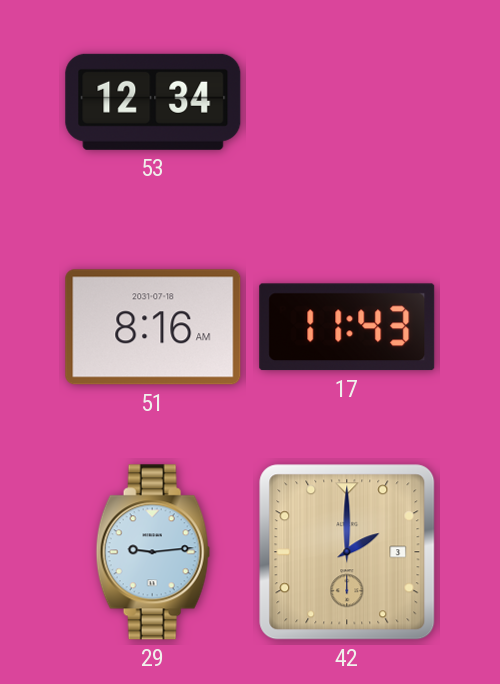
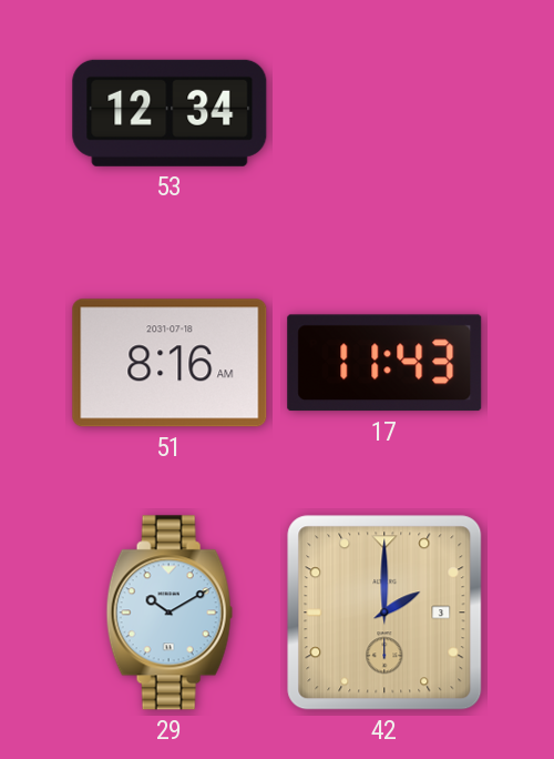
29: 9:14 -> 10:10 (170, 613)
